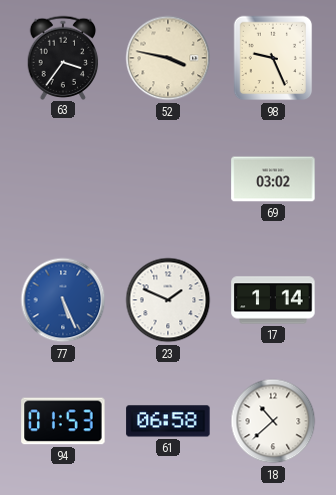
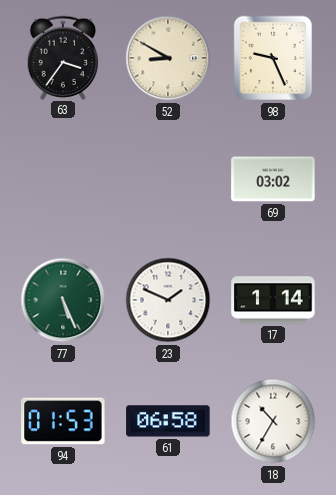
52: 3:47 -> 8:50 (168, 58)
77 dial: blue -> green (63, 300)
18: 10:38 -> 10:35 (273, 421)
